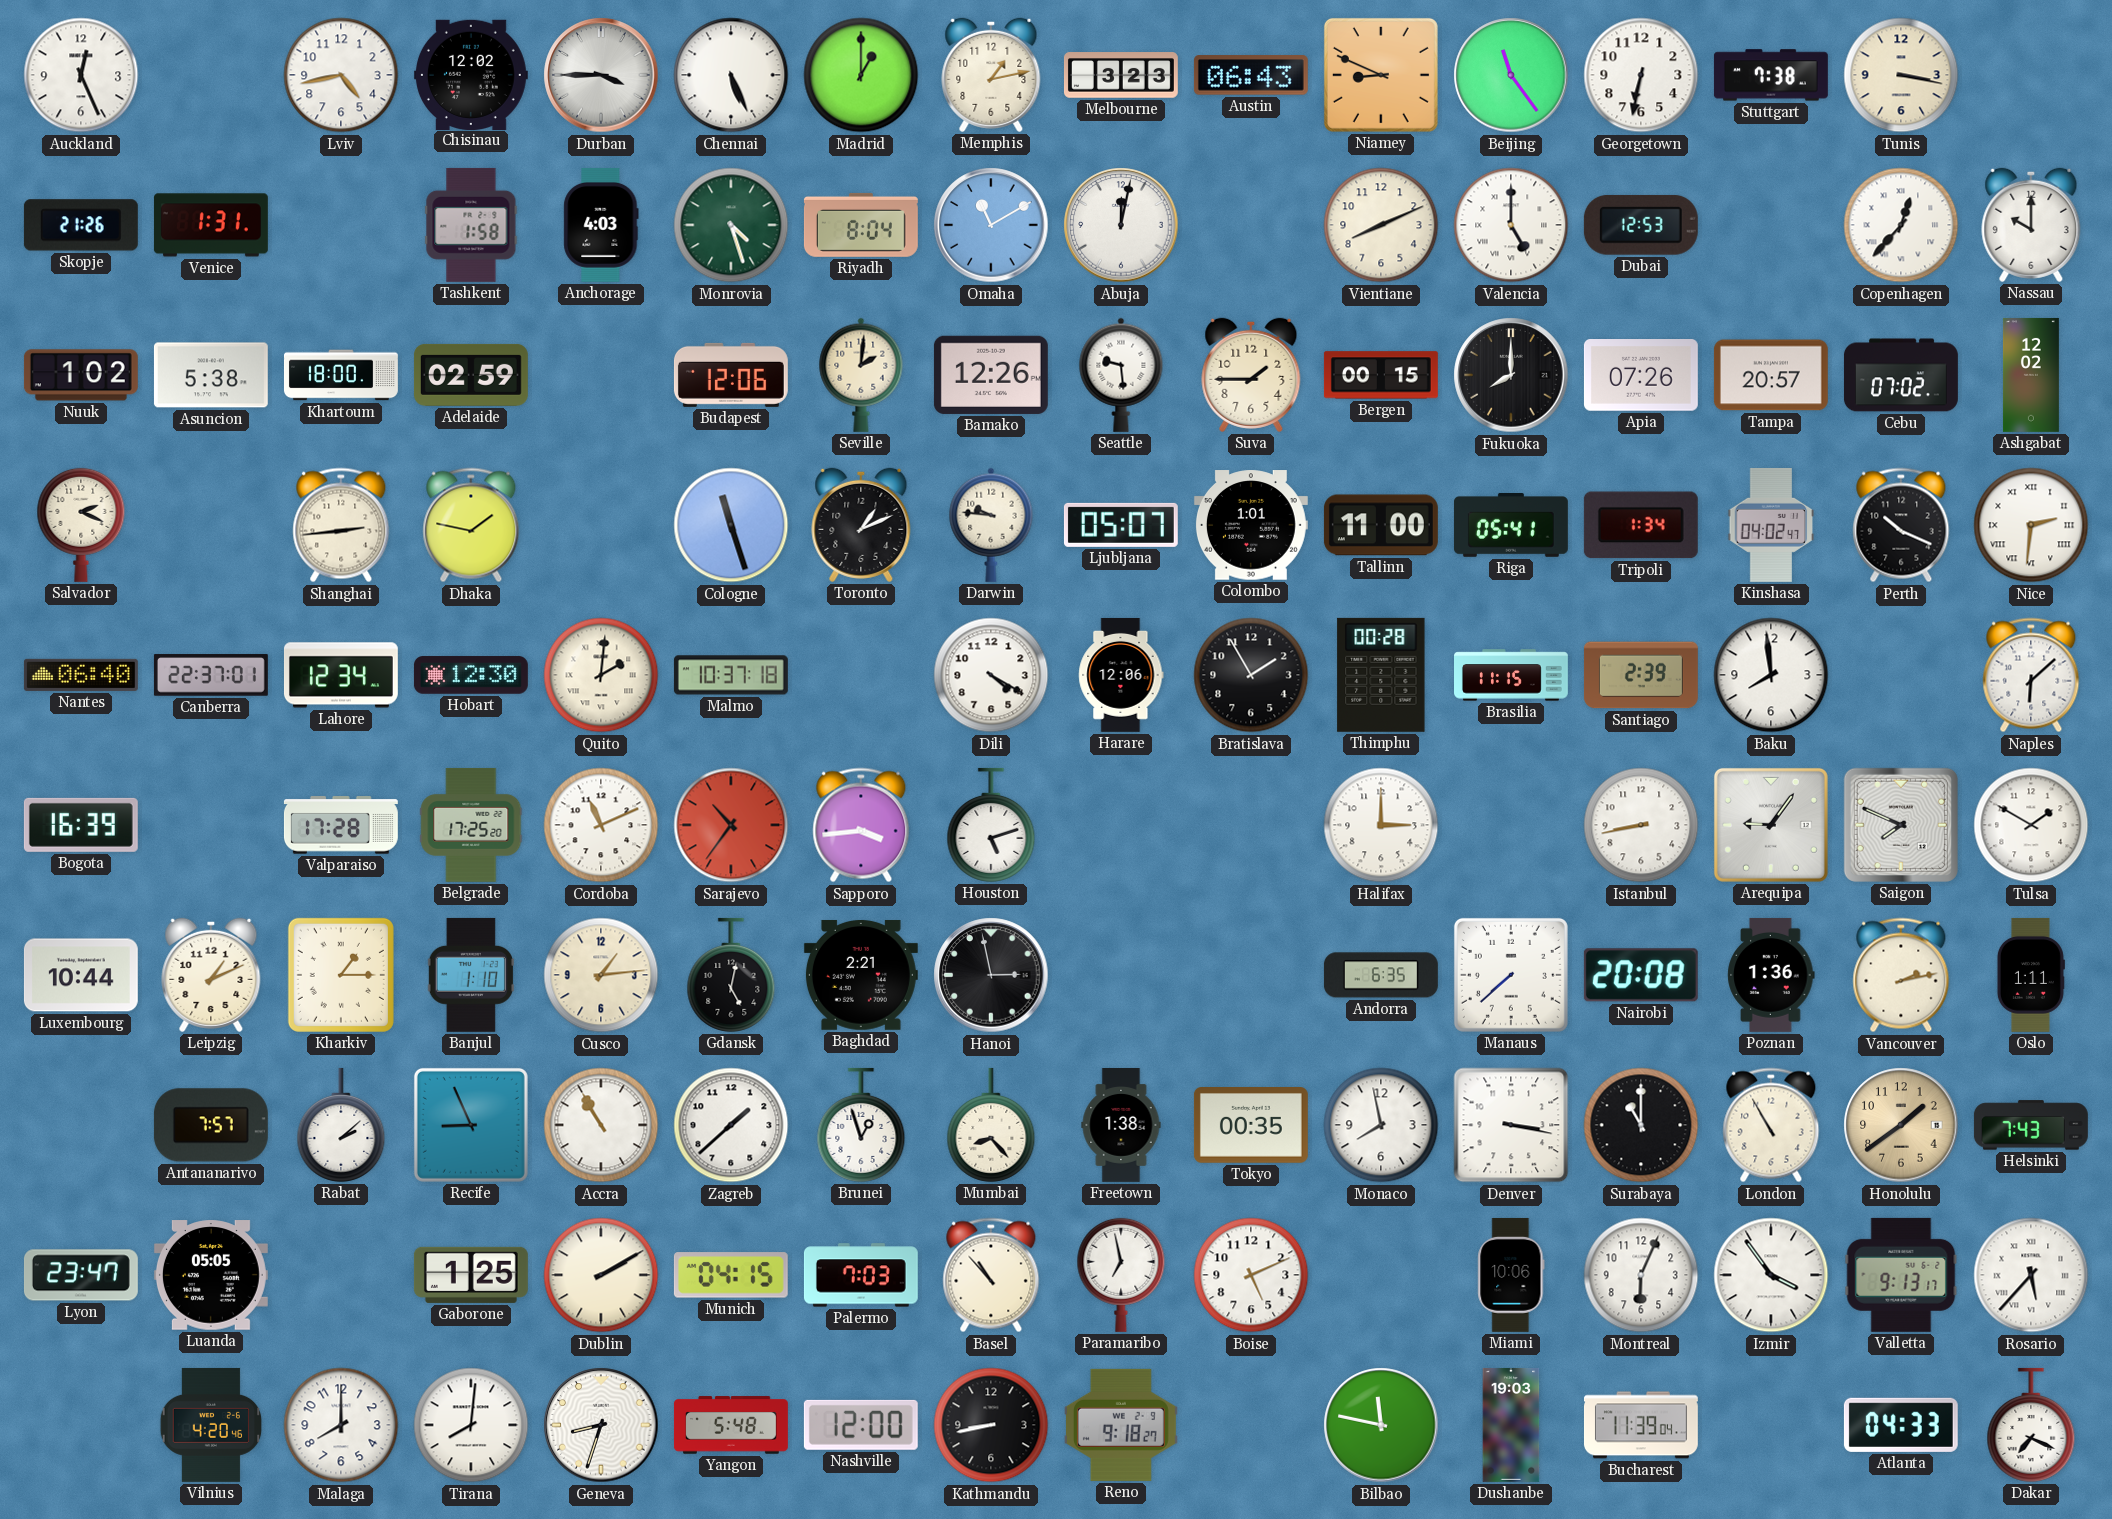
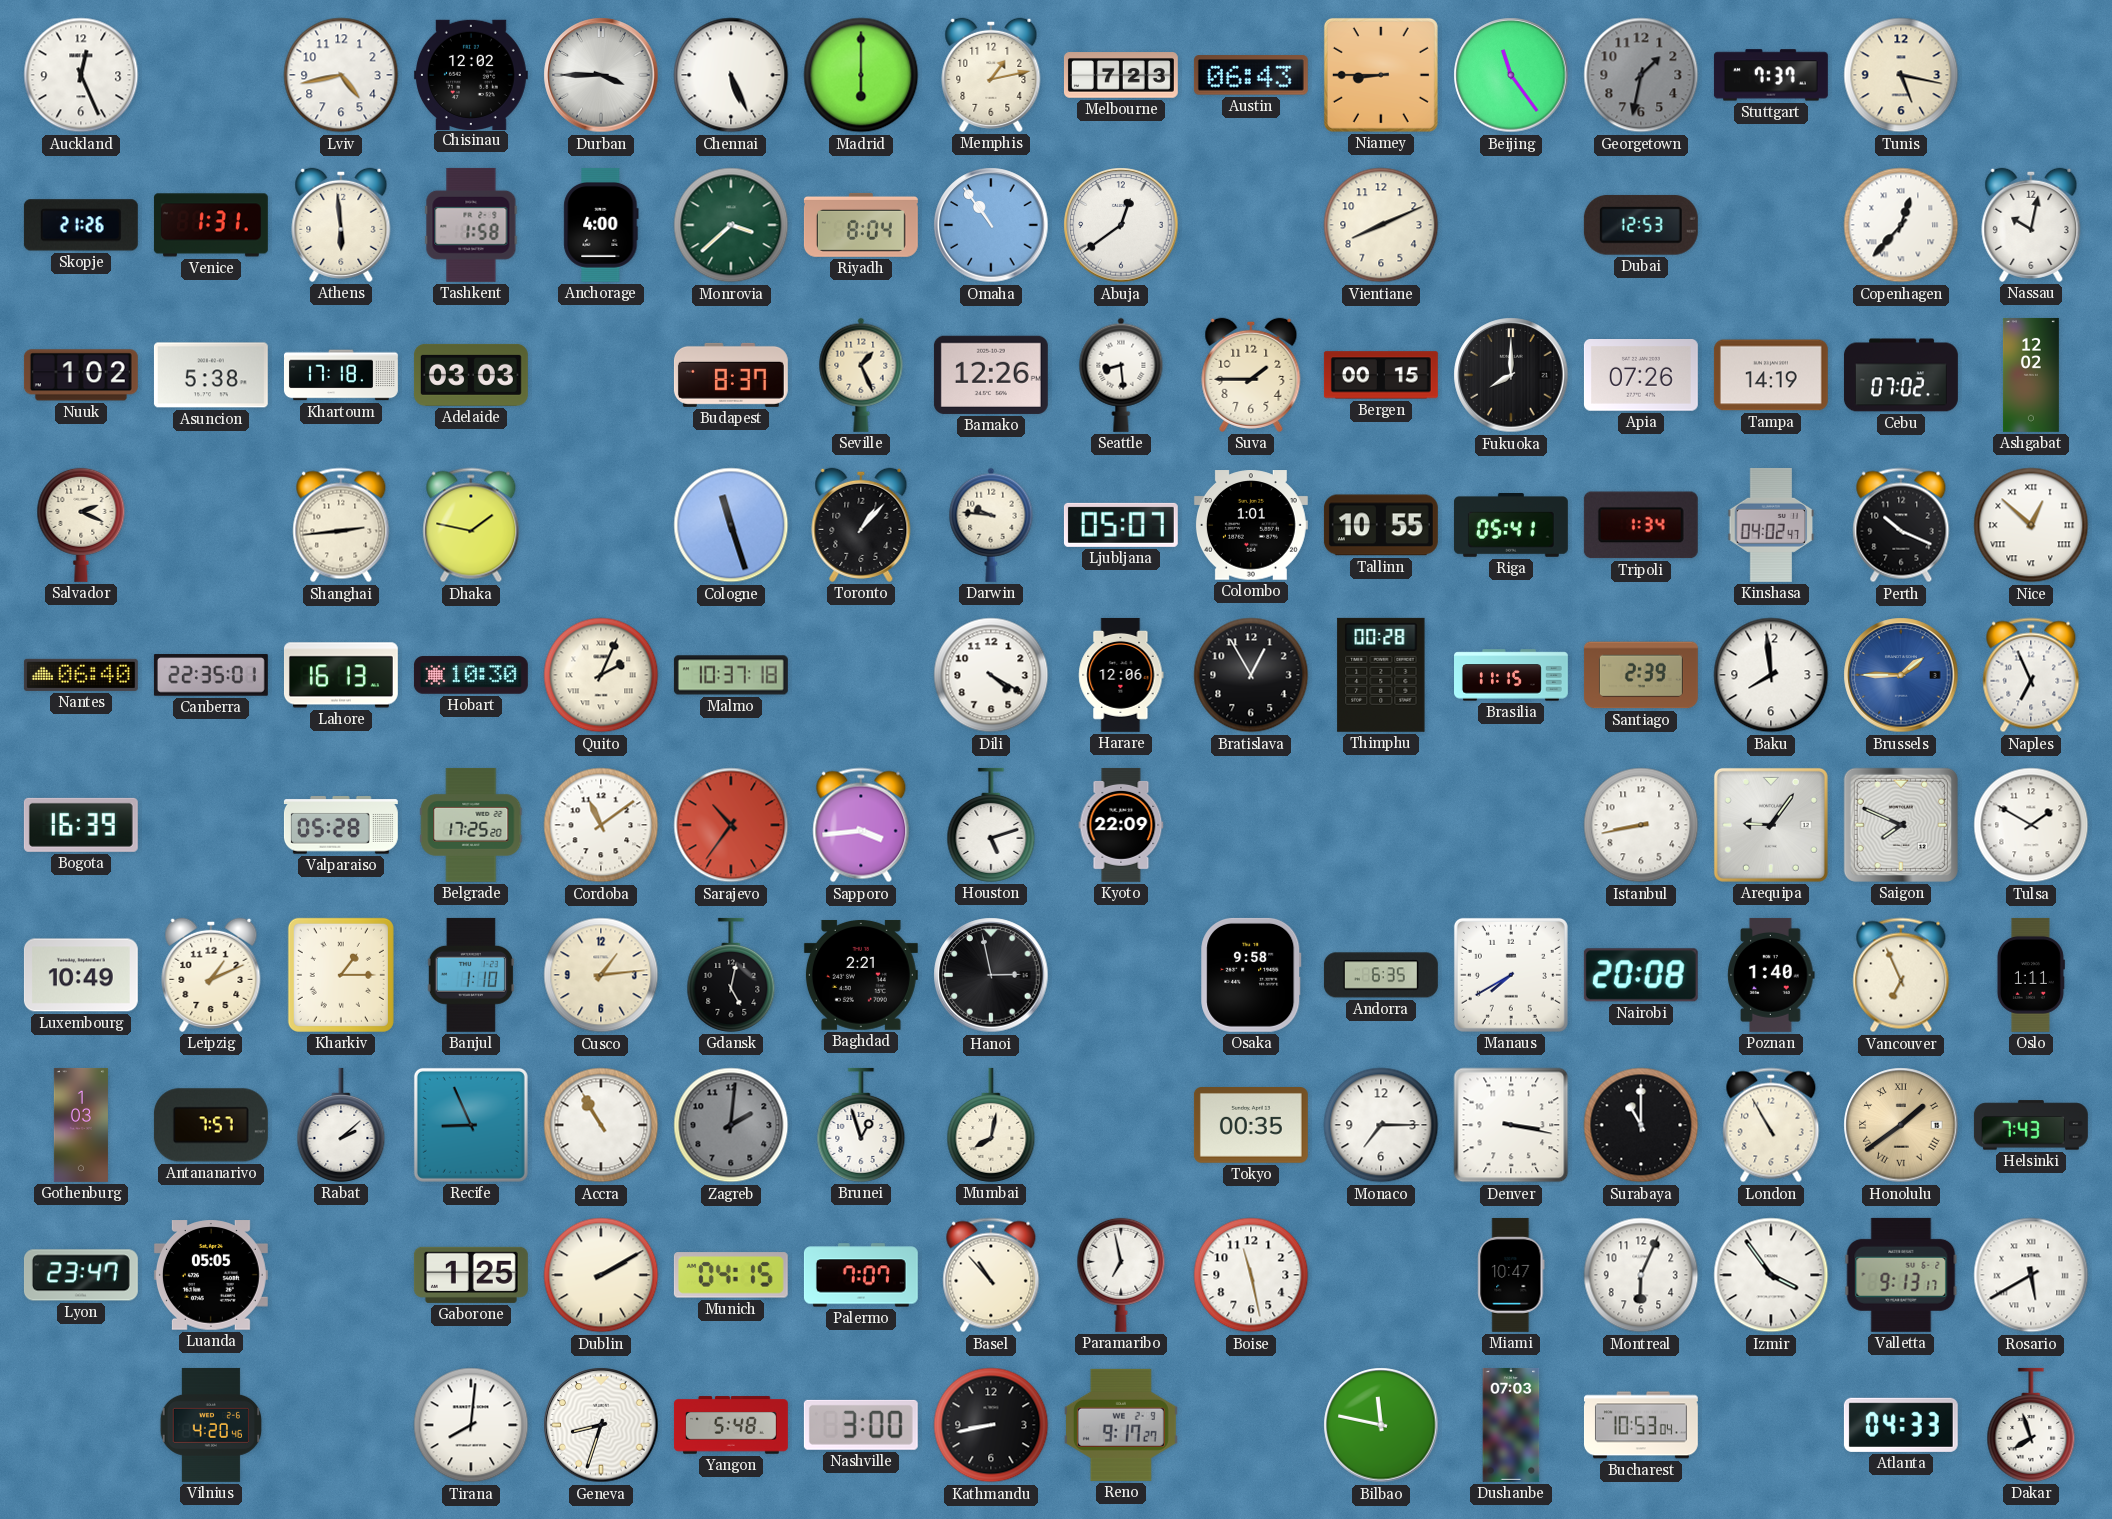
Madrid: 1:00 -> 6:00 (861, 75)
Melbourne: 3:23 -> 7:23 (1121, 75)
Niamey: 8:49 -> 8:45 (1381, 75)
Georgetown: 6:32 -> 1:32 (1641, 75)
Georgetown dial: white -> grey (1641, 75)
Stuttgart: 7:38 -> 7:37 (1771, 75)
Tunis: 3:17 -> 5:17 (1901, 75)
Athens: none -> 5:59 (341, 225)
Anchorage: 4:03 -> 4:00 (601, 225)
Monrovia: 4:27 -> 3:38 (731, 225)
Omaha: 11:10 -> 10:54 (991, 225)
Abuja: 12:02 -> 12:39 (1121, 225)
Valencia: 5:00 -> none (1511, 225)
Nassau: 10:00 -> 10:02 (2031, 225)
Khartoum: 18:00 -> 17:18 (341, 375)
Adelaide: 02:59 -> 03:03 (471, 375)
Budapest: 12:06 -> 8:37 (731, 375)
Seville: 2:01 -> 1:26 (861, 375)
Seattle: 9:29 -> 8:29 (1121, 375)
Tampa: 20:57 -> 14:19 (1771, 375)
Toronto: 1:11 -> 1:07 (861, 525)
Tallinn: 11:00 -> 10:55 (1381, 525)
Nice: 2:31 -> 12:52 (2031, 525)
Canberra: 22:37 -> 22:35 (211, 675)
Lahore: 12:34 -> 16:13 (341, 675)
Hobart: 12:30 -> 10:30 (471, 675)
Quito: 2:01 -> 2:04 (601, 675)
Bratislava: 1:55 -> 12:55 (1251, 675)
Brussels: none -> 1:45 (1901, 675)
Naples: 6:08 -> 6:56 (2031, 675)
Valparaiso: 17:28 -> 05:28 (341, 825)
Cordoba: 11:11 -> 11:09 (601, 825)
Kyoto: none -> 22:09 (1121, 825)
Halifax: 3:00 -> none (1381, 825)
Luxembourg: 10:44 -> 10:49 (81, 975)
Osaka: none -> 9:58 (1251, 975)
Manaus: 7:38 -> 7:40 (1511, 975)
Poznan: 1:36 -> 1:40 (1771, 975)
Vancouver: 2:13 -> 6:56 (1901, 975)
Gothenburg: none -> 1:03 (81, 1125)
Zagreb: 1:38 -> 2:01 (731, 1125)
Zagreb dial: white -> grey (731, 1125)
Mumbai: 8:23 -> 8:02 (991, 1125)
Freetown: 1:38 -> none (1121, 1126)
Monaco: 7:58 -> 7:15 (1381, 1125)
Honolulu numerals: Arabic -> Roman (1901, 1125)
Palermo: 7:03 -> 7:07 (861, 1275)
Boise: 5:11 -> 11:28 (1251, 1275)
Miami: 10:06 -> 10:47 (1511, 1275)
Rosario: 5:37 -> 5:40 (2031, 1275)
Malaga: 8:00 -> none (341, 1425)
Nashville: 12:00 -> 3:00 (861, 1425)
Reno: 9:18 -> 9:17 (1121, 1425)
Dushanbe: 19:03 -> 07:03 (1511, 1425)
Bucharest: 11:39 -> 10:53 (1641, 1425)
Dakar: 7:19 -> 7:57 (2031, 1425)
